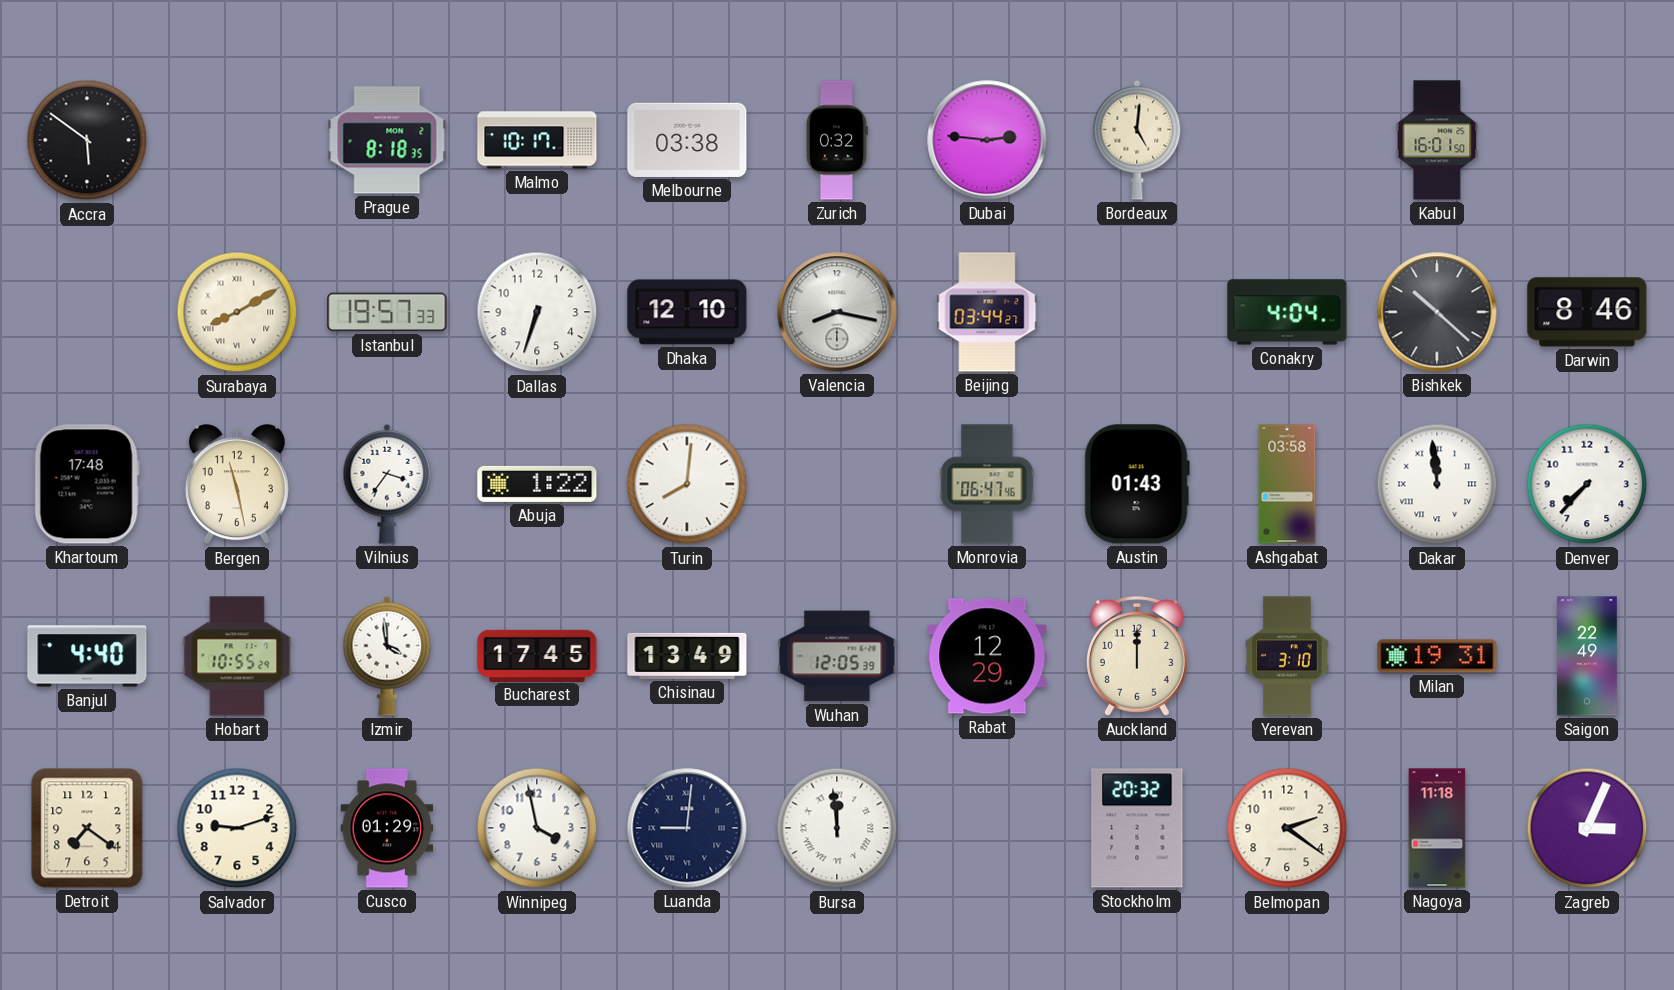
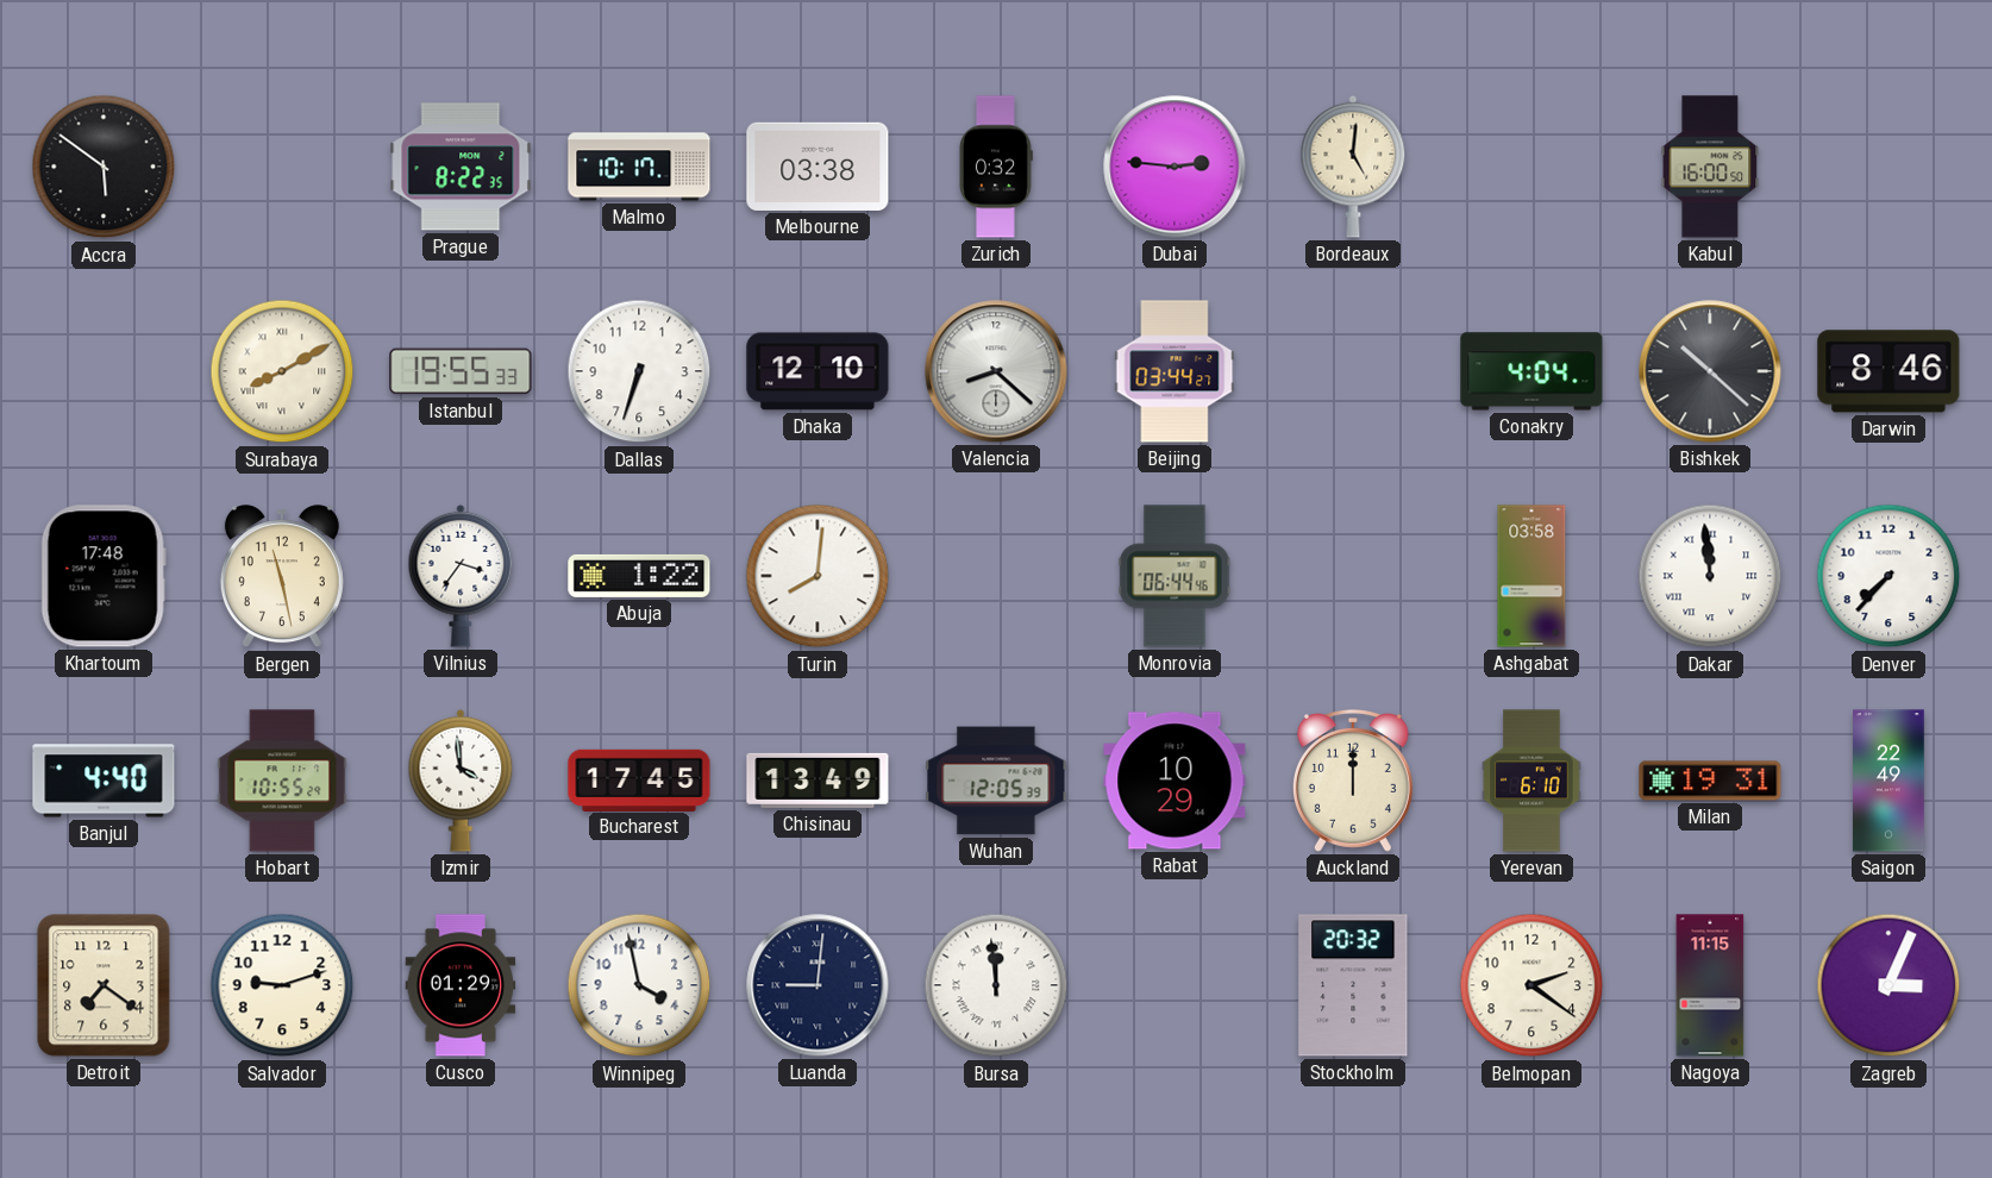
Prague: 8:18 -> 8:22 (461, 167)
Kabul: 16:01 -> 16:00 (1710, 167)
Istanbul: 19:57 -> 19:55 (461, 371)
Valencia: 8:17 -> 8:22 (996, 371)
Monrovia: 06:47 -> 06:44 (1174, 576)
Austin: 01:43 -> none (1137, 484)
Rabat: 12:29 -> 10:29 (1174, 781)
Yerevan: 3:10 -> 6:10 (1531, 781)
Nagoya: 11:18 -> 11:15 (1710, 985)
